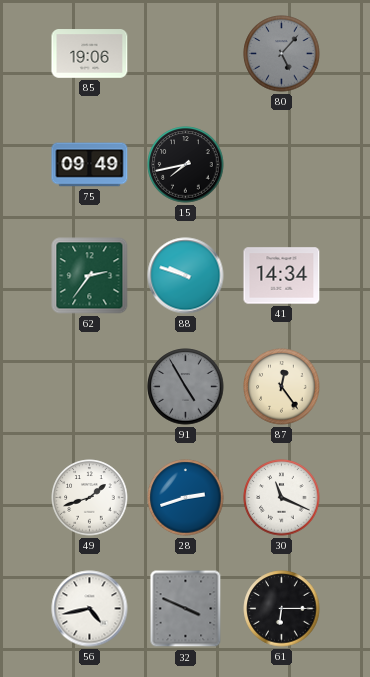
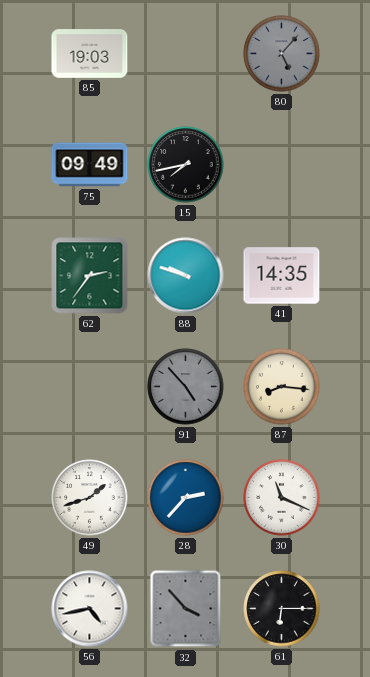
85: 19:06 -> 19:03 (90, 54)
41: 14:34 -> 14:35 (282, 276)
91: 4:55 -> 4:53 (186, 387)
87: 12:24 -> 8:16 (282, 387)
28: 2:42 -> 2:37 (186, 498)
32: 3:49 -> 3:53 (186, 609)
